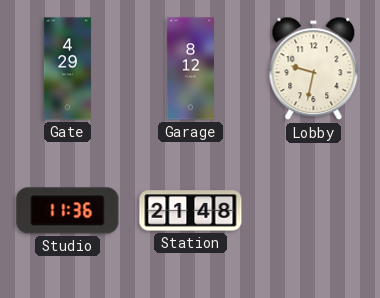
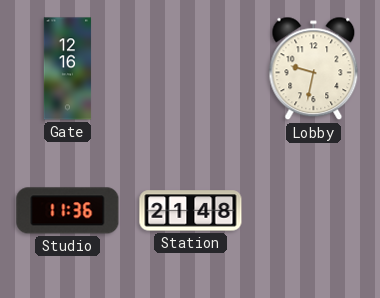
Gate: 4:29 -> 12:16 (68, 69)
Garage: 8:12 -> none (190, 69)
